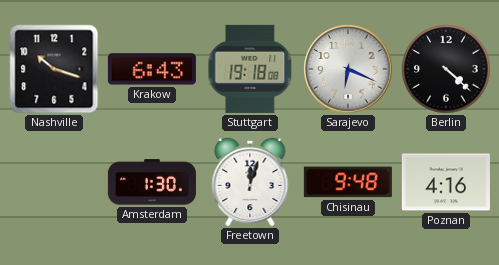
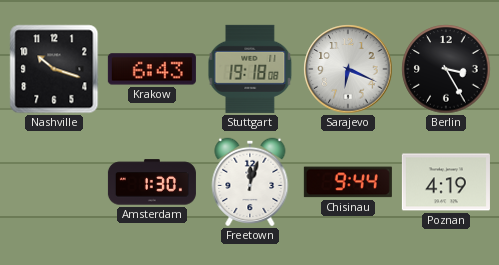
Berlin: 4:22 -> 3:25 (446, 69)
Chisinau: 9:48 -> 9:44 (348, 182)
Poznan: 4:16 -> 4:19 (446, 182)
